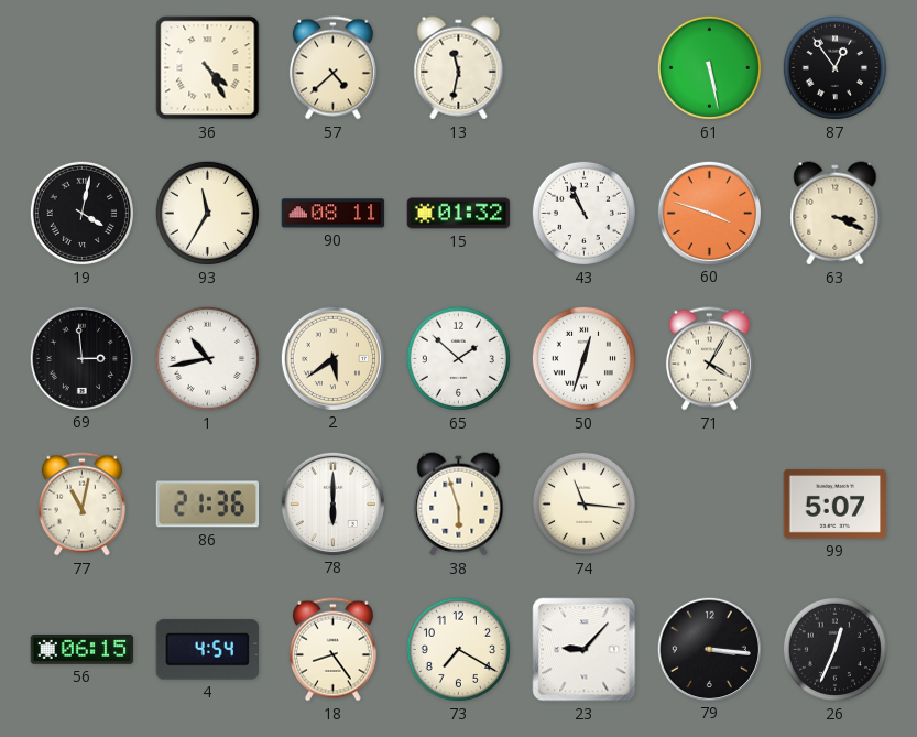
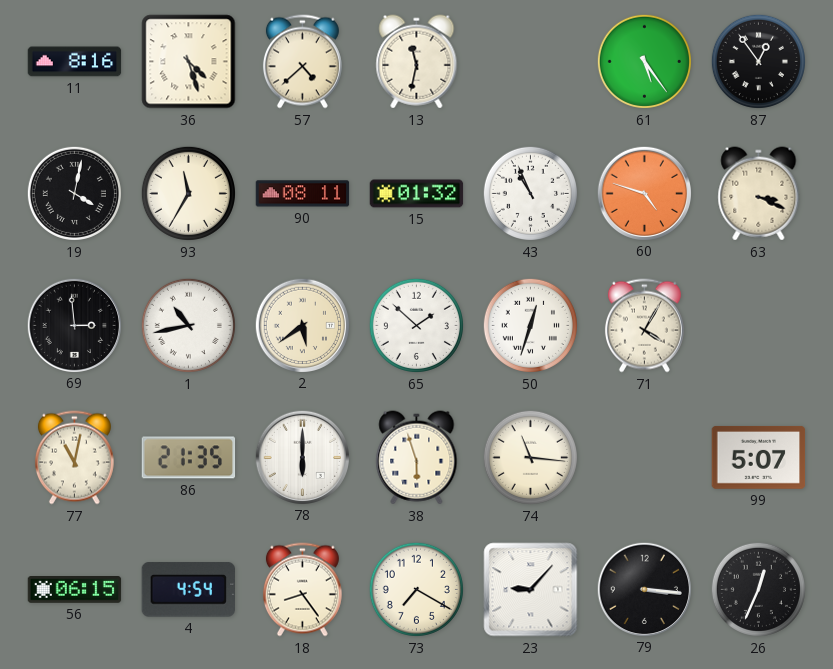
11: none -> 8:16 (75, 62)
36: 4:25 -> 4:27 (189, 62)
61: 5:28 -> 5:24 (644, 61)
60: 3:48 -> 4:48 (644, 193)
86: 21:36 -> 21:35 (189, 458)
